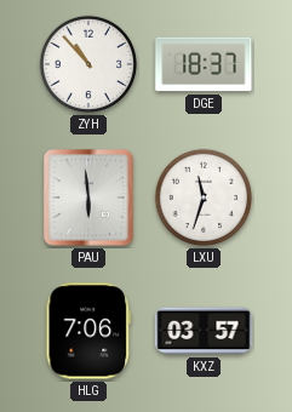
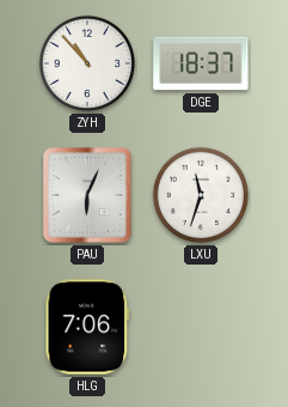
PAU: 5:59 -> 6:04 (87, 195)
KXZ: 03:57 -> none (204, 331)
